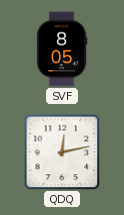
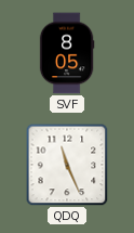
QDQ: 12:13 -> 11:26 (67, 165)
